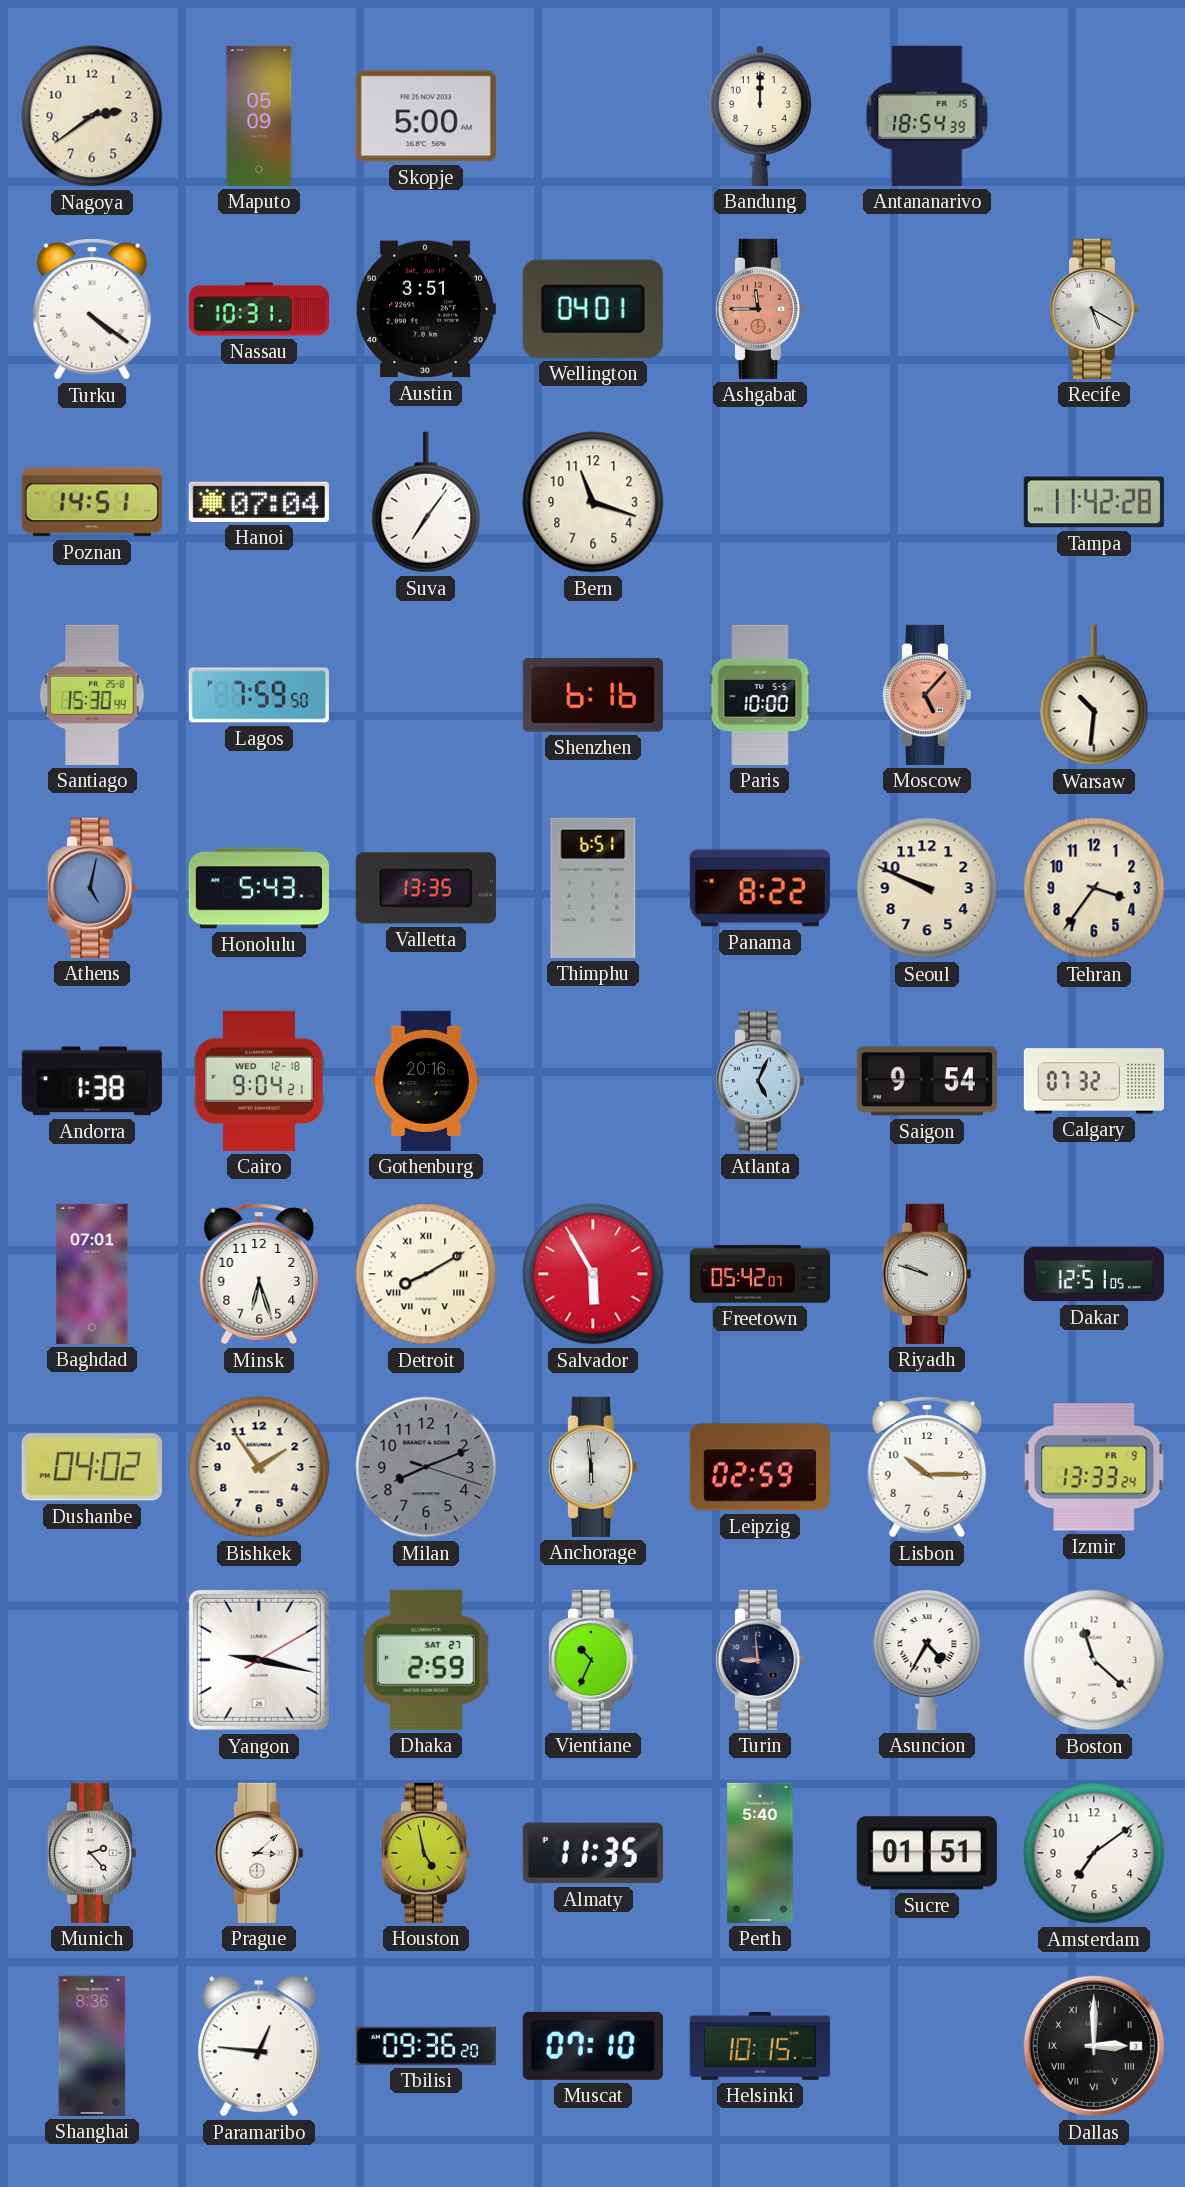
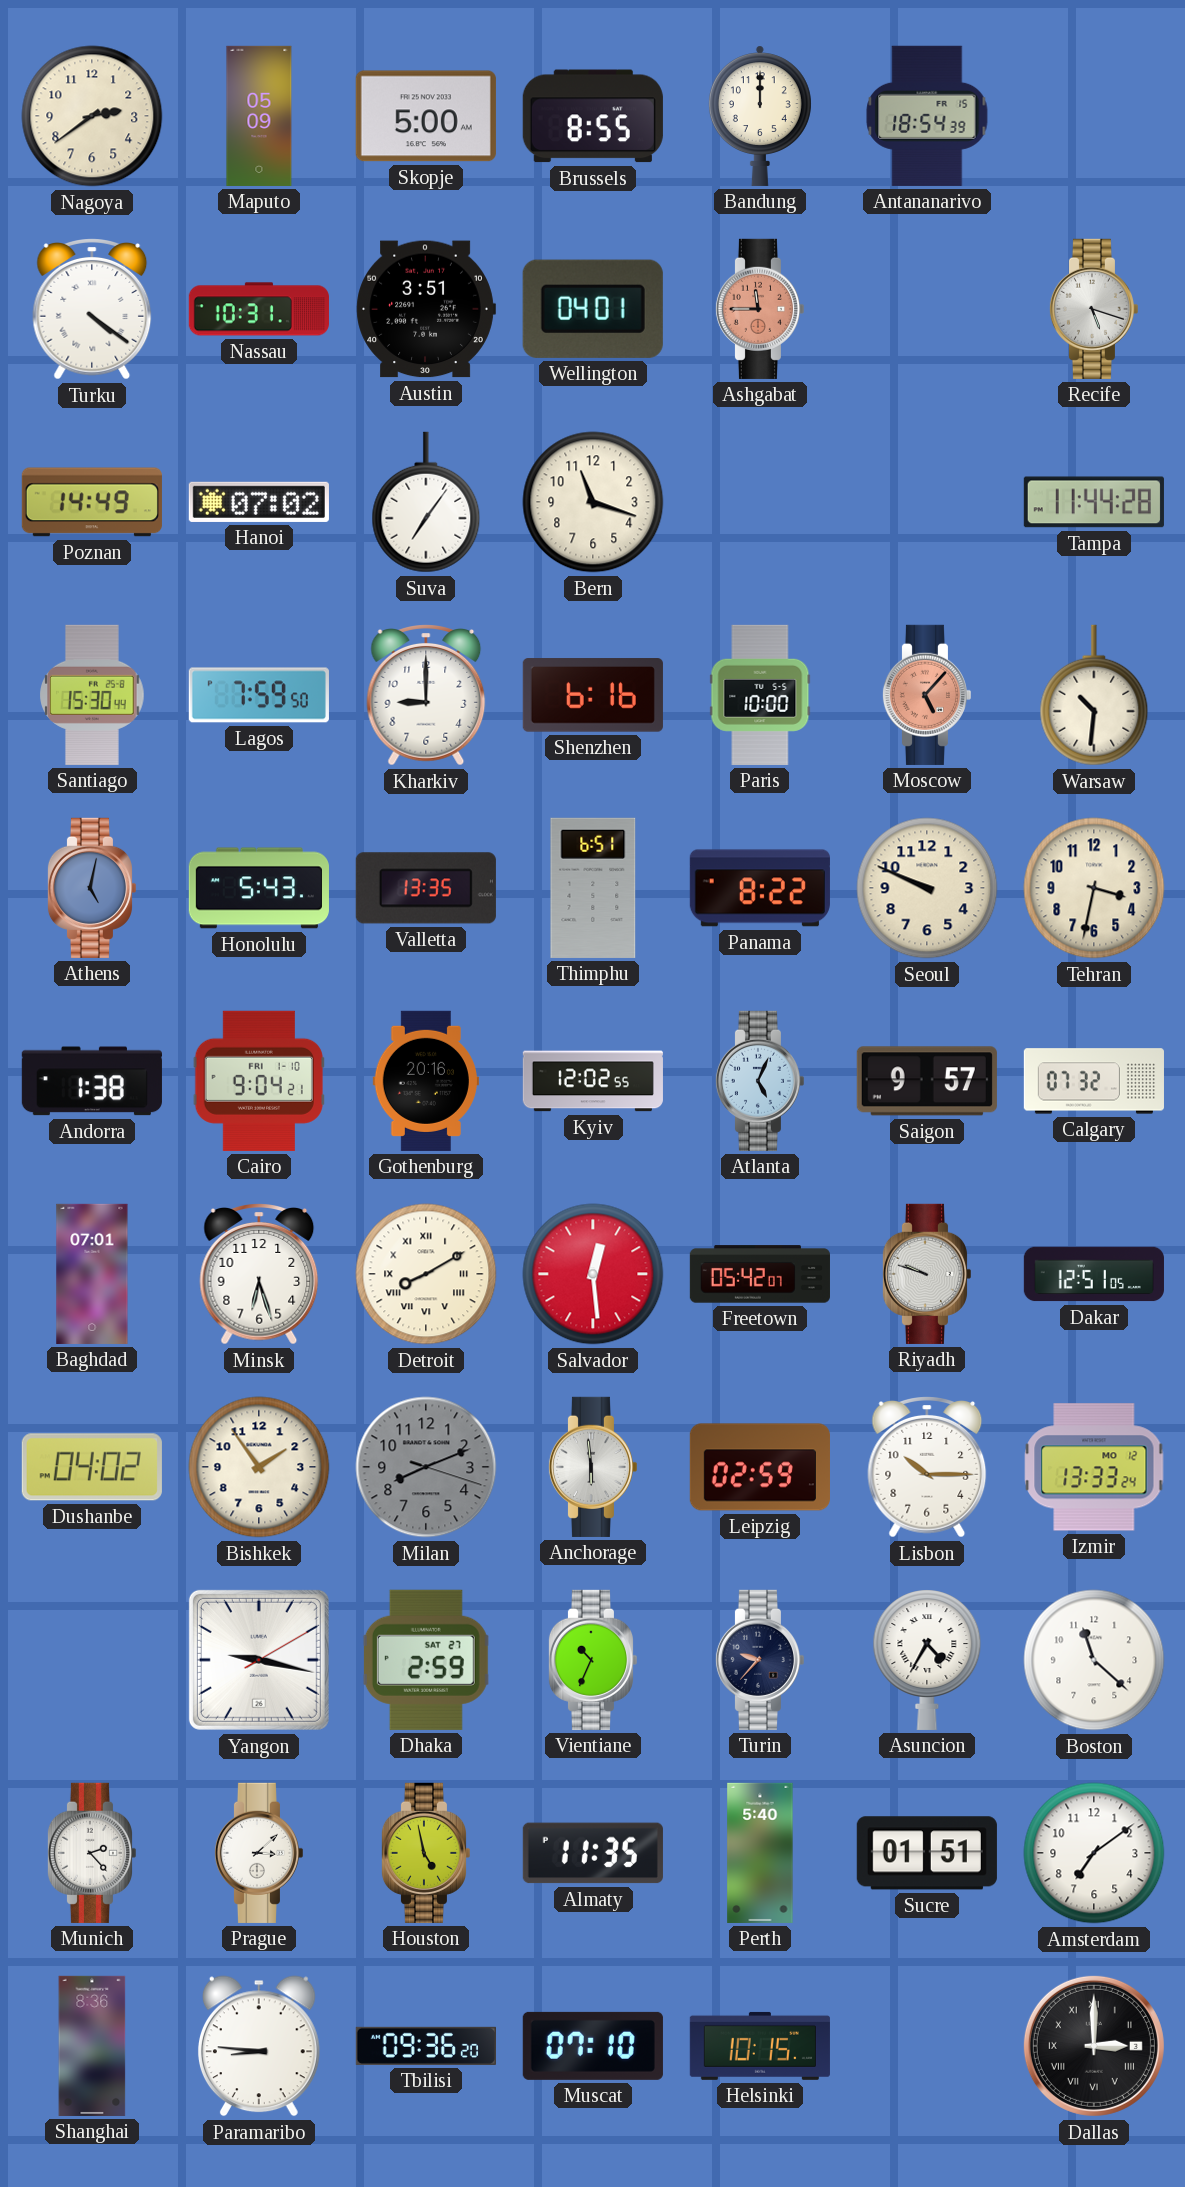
Brussels: none -> 8:55 (593, 116)
Recife: 5:20 -> 5:18 (1093, 309)
Poznan: 14:51 -> 14:49 (92, 502)
Hanoi: 07:04 -> 07:02 (259, 502)
Tampa: 11:42 -> 11:44 (1094, 502)
Kharkiv: none -> 9:00 (426, 695)
Tehran: 3:36 -> 3:32 (1094, 888)
Cairo date: WED 12-18 -> FRI 1-10 (259, 1081)
Kyiv: none -> 12:02 (593, 1081)
Saigon: 9:54 -> 9:57 (927, 1081)
Salvador: 5:55 -> 12:29 (593, 1274)
Izmir date: FR 9 -> MO 12 (1094, 1467)
Turin: 8:59 -> 9:37 (759, 1660)
Paramaribo: 12:46 -> 8:46 (259, 2046)
